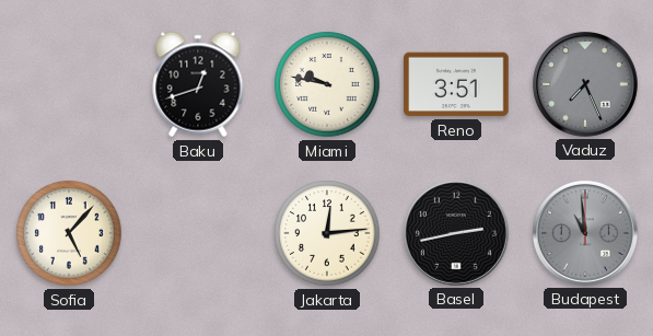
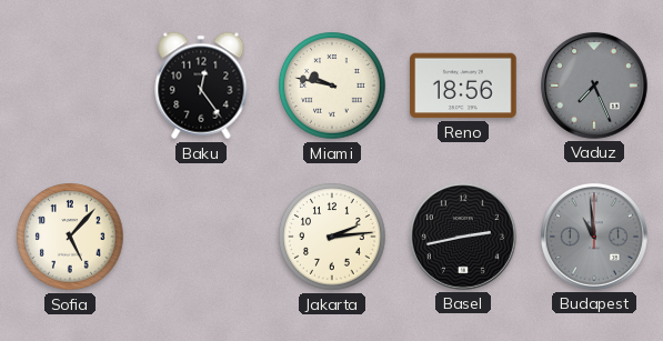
Baku: 12:42 -> 12:24 (201, 86)
Reno: 3:51 -> 18:56 (463, 86)
Jakarta: 12:14 -> 2:14 (332, 237)
